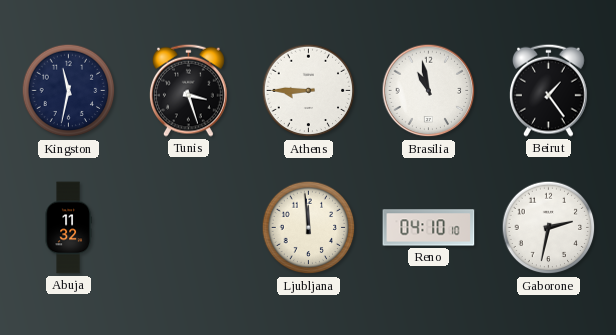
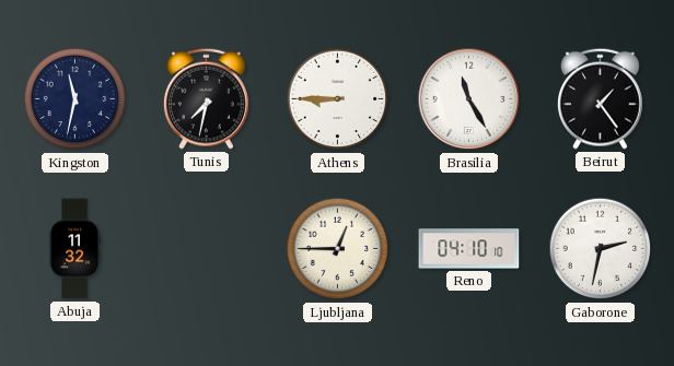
Tunis: 3:27 -> 7:32 (207, 98)
Brasilia: 10:58 -> 11:25 (469, 99)
Ljubljana: 11:59 -> 12:45 (338, 249)
